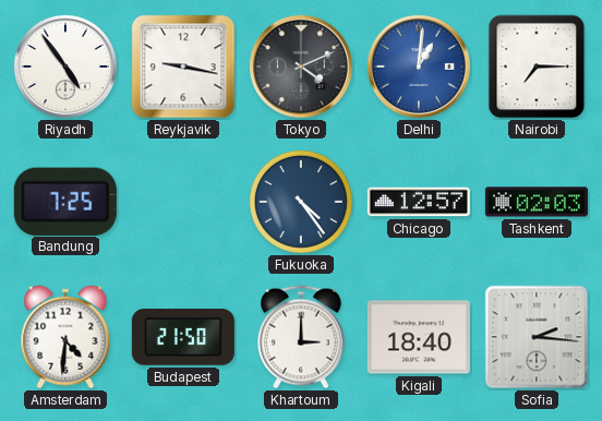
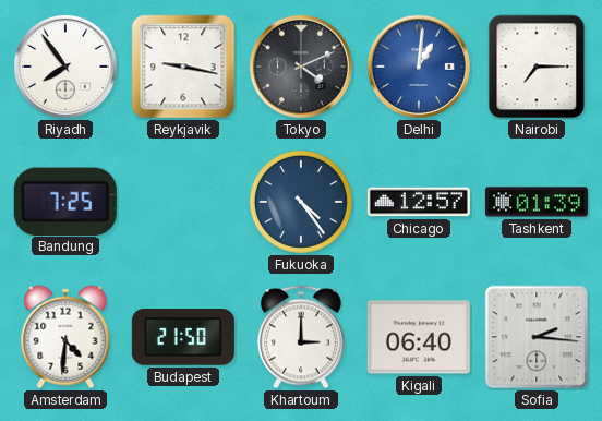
Riyadh: 4:54 -> 7:54 (65, 67)
Tashkent: 02:03 -> 01:39 (537, 202)
Kigali: 18:40 -> 06:40 (419, 337)
